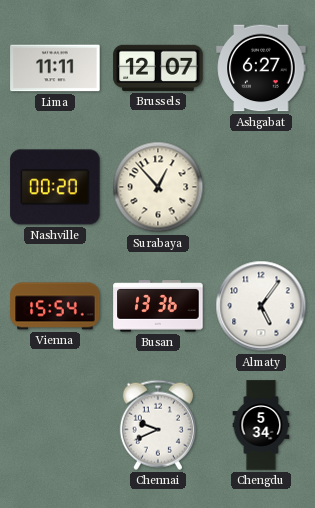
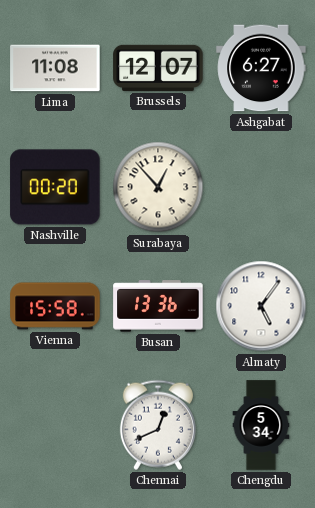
Lima: 11:11 -> 11:08 (55, 68)
Vienna: 15:54 -> 15:58 (55, 306)
Chennai: 9:41 -> 12:41 (158, 425)
